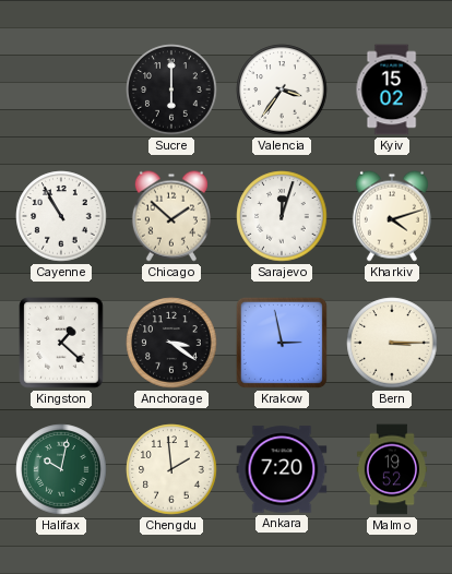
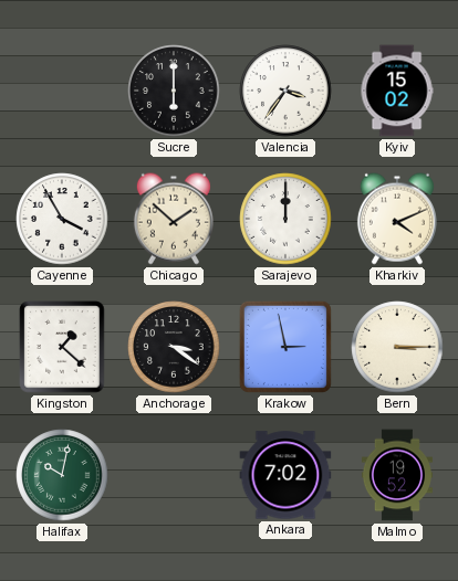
Cayenne: 10:55 -> 3:55 (62, 219)
Sarajevo: 12:03 -> 12:00 (285, 219)
Kharkiv: 4:12 -> 4:11 (397, 219)
Chengdu: 1:59 -> none (171, 469)
Ankara: 7:20 -> 7:02 (285, 475)
